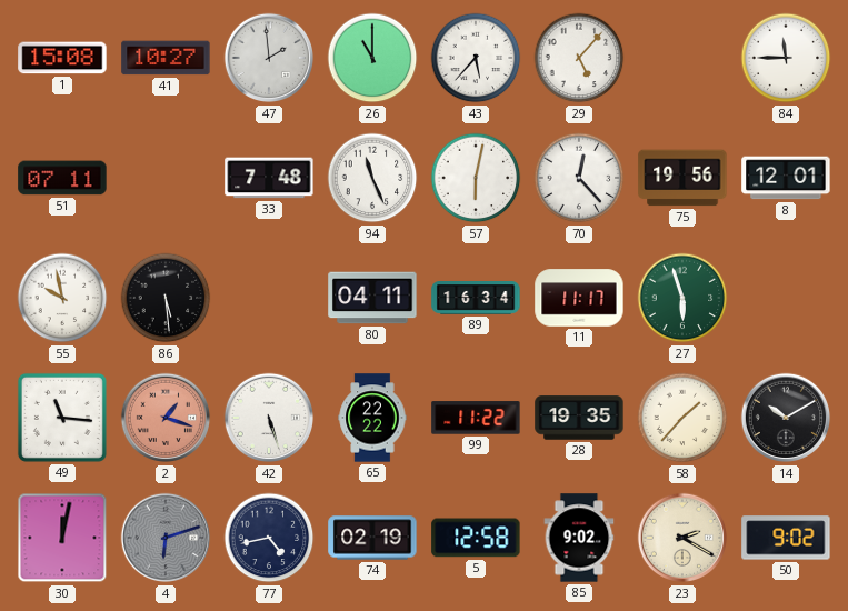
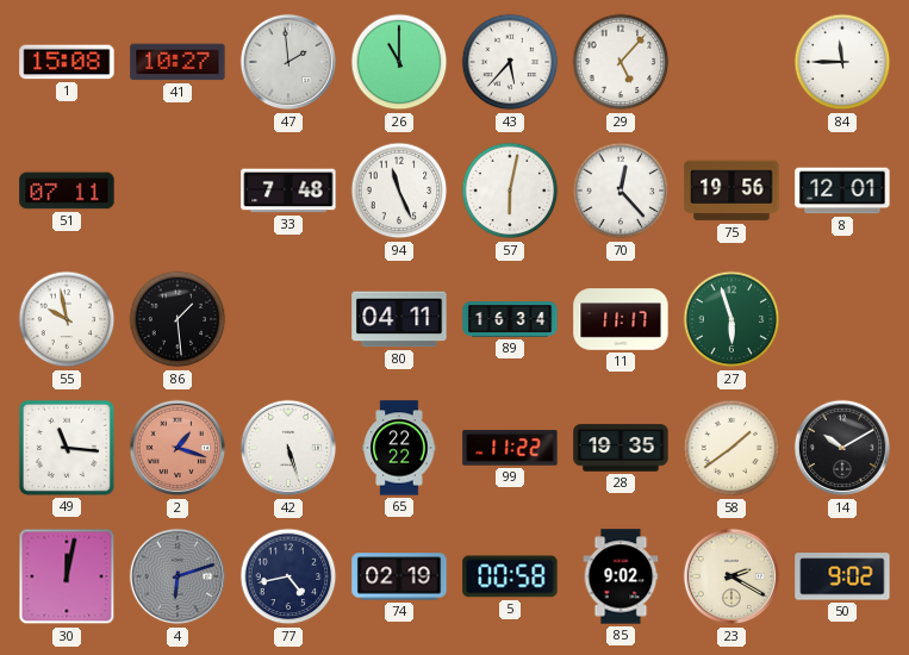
86: 5:29 -> 1:29 (178, 319)
58: 1:37 -> 1:39 (731, 448)
5: 12:58 -> 00:58 (510, 576)
